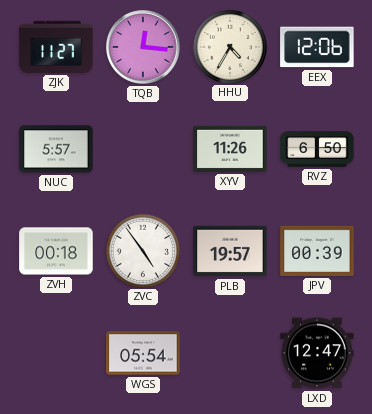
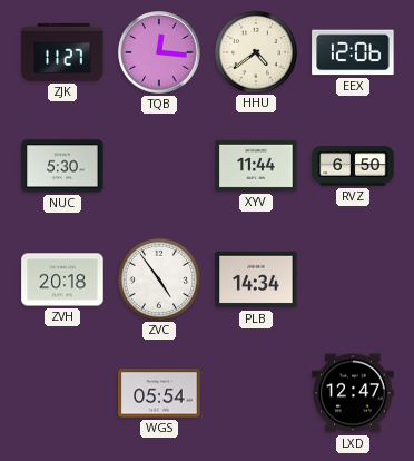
HHU: 4:35 -> 4:39 (255, 51)
NUC: 5:57 -> 5:30 (62, 166)
XYV: 11:26 -> 11:44 (256, 166)
ZVH: 00:18 -> 20:18 (62, 279)
PLB: 19:57 -> 14:34 (256, 279)
JPV: 00:39 -> none (317, 251)
